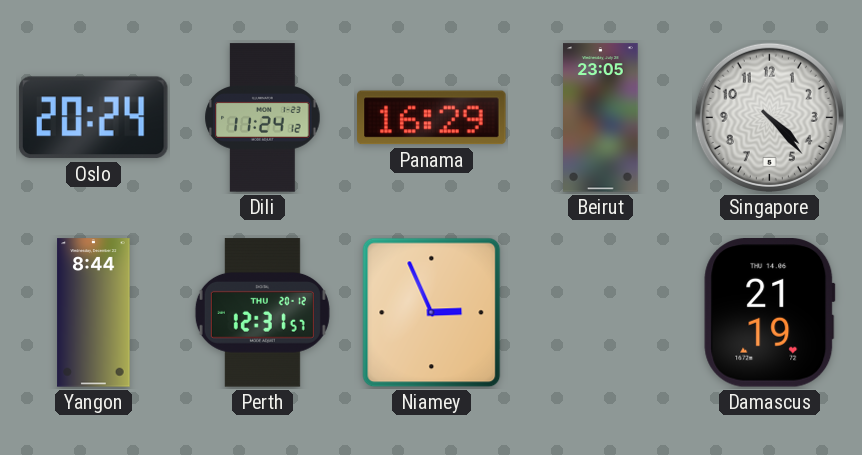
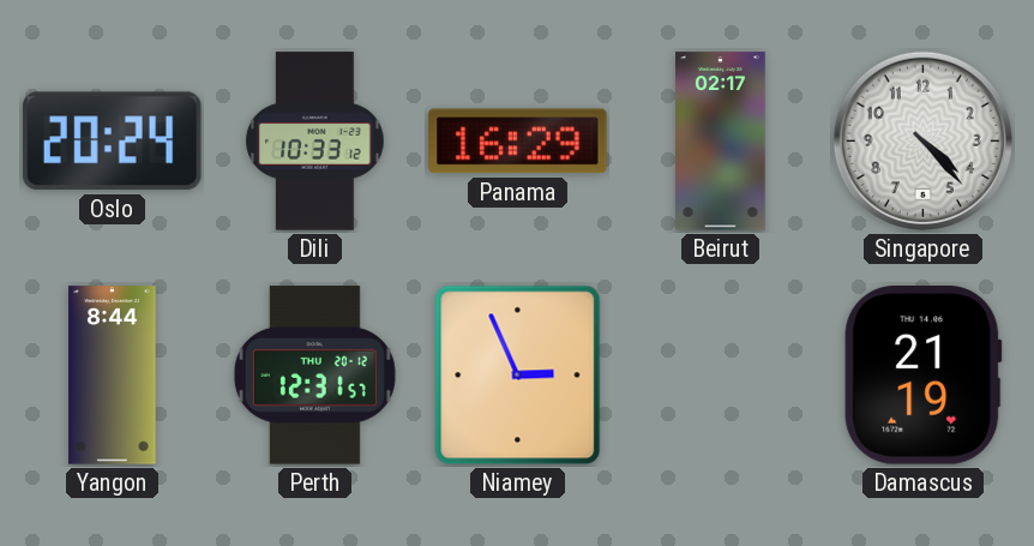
Dili: 11:24 -> 10:33 (315, 142)
Beirut: 23:05 -> 02:17 (721, 142)
